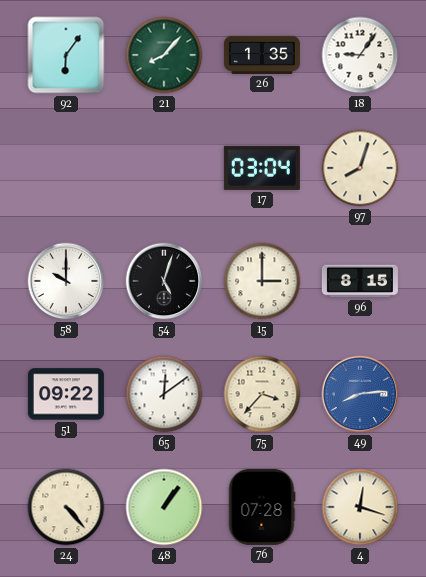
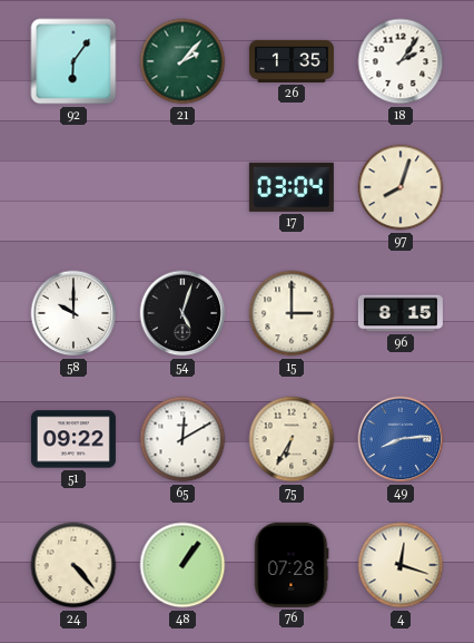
21: 8:07 -> 2:07 (182, 61)
18: 9:06 -> 2:06 (401, 61)
65: 12:09 -> 12:10 (182, 439)
75: 3:37 -> 6:35 (292, 439)
